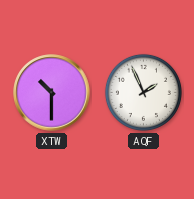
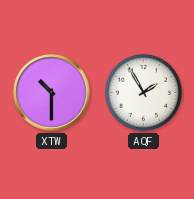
AQF: 1:56 -> 1:55 (143, 92)
